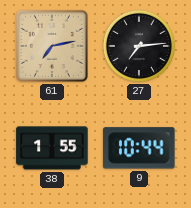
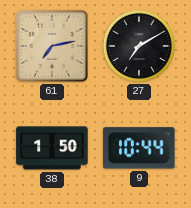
27: 7:14 -> 7:10 (139, 46)
38: 1:55 -> 1:50 (52, 148)
